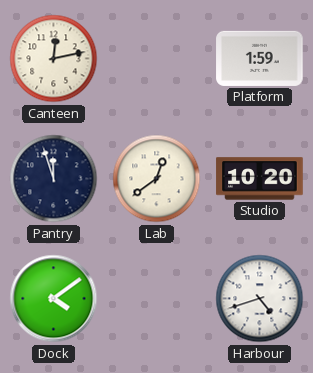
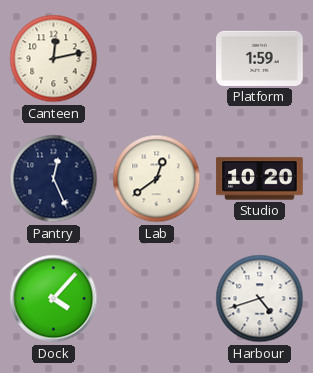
Pantry: 11:57 -> 12:26 (54, 179)
Dock: 4:09 -> 4:07 (54, 299)
